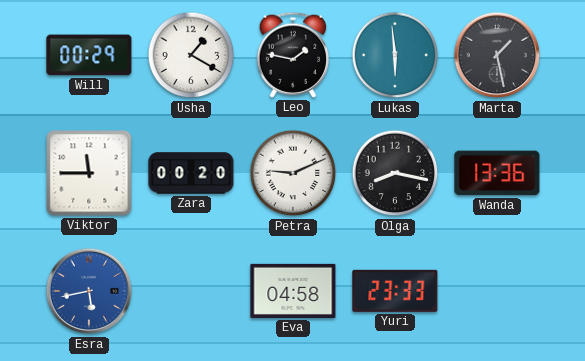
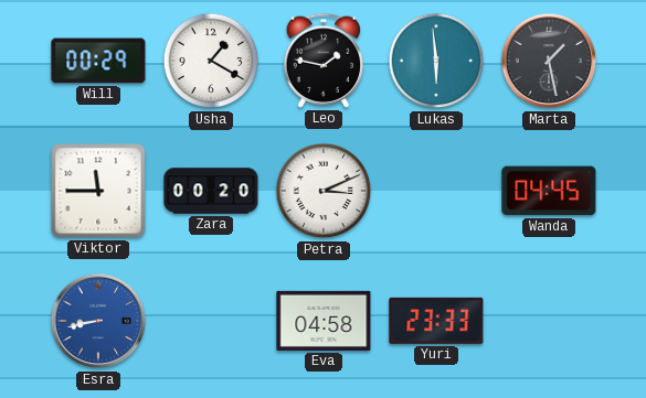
Petra: 9:11 -> 3:11 (324, 191)
Olga: 8:17 -> none (395, 173)
Wanda: 13:36 -> 04:45 (549, 191)
Esra: 5:43 -> 8:43 (98, 321)
